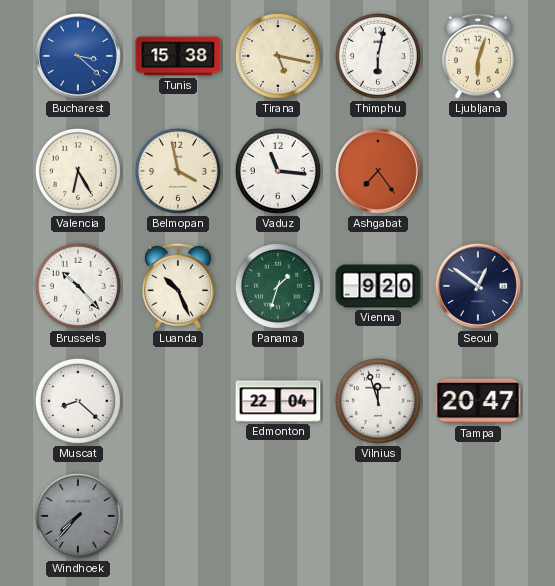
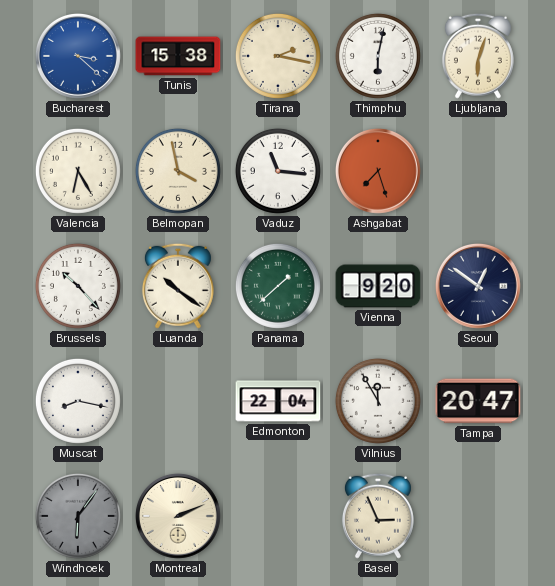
Tirana: 5:17 -> 2:17 (278, 56)
Ashgabat: 7:24 -> 7:27 (378, 171)
Luanda: 10:26 -> 10:21 (178, 286)
Panama: 1:33 -> 1:38 (278, 286)
Muscat: 8:22 -> 8:17 (78, 401)
Vilnius: 11:57 -> 11:55 (378, 401)
Windhoek: 7:37 -> 6:06 (78, 516)
Montreal: none -> 2:11 (178, 516)
Basel: none -> 2:56 (378, 516)
